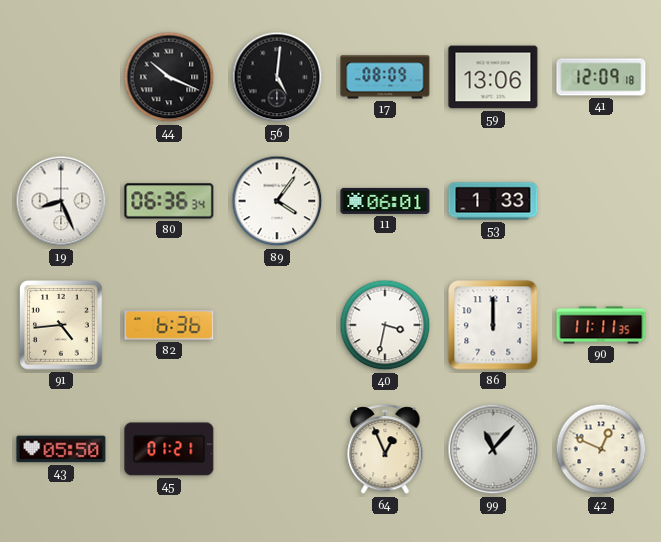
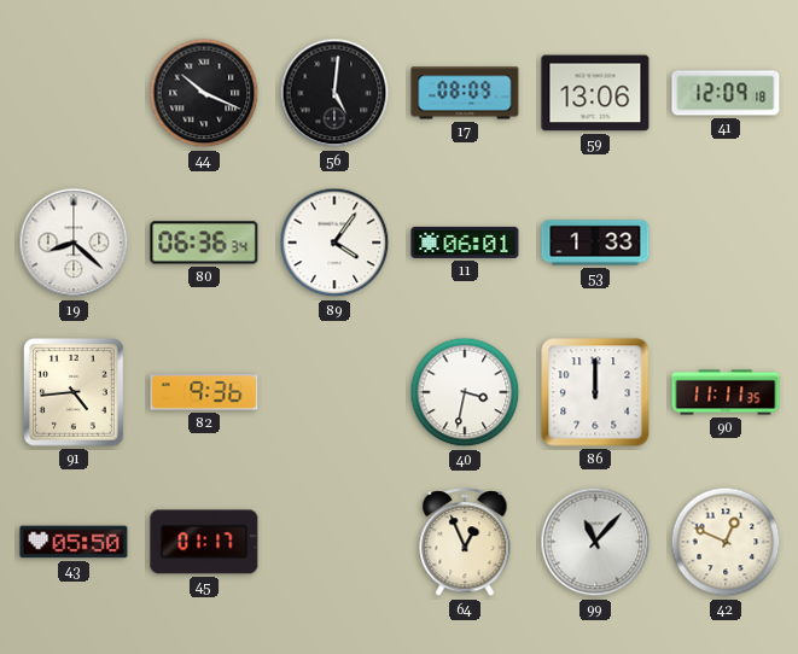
19: 8:26 -> 8:22 (74, 243)
82: 6:36 -> 9:36 (204, 392)
45: 01:21 -> 01:17 (204, 542)
